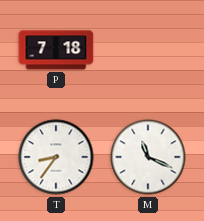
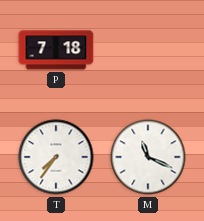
T: 8:36 -> 7:36 (56, 157)
